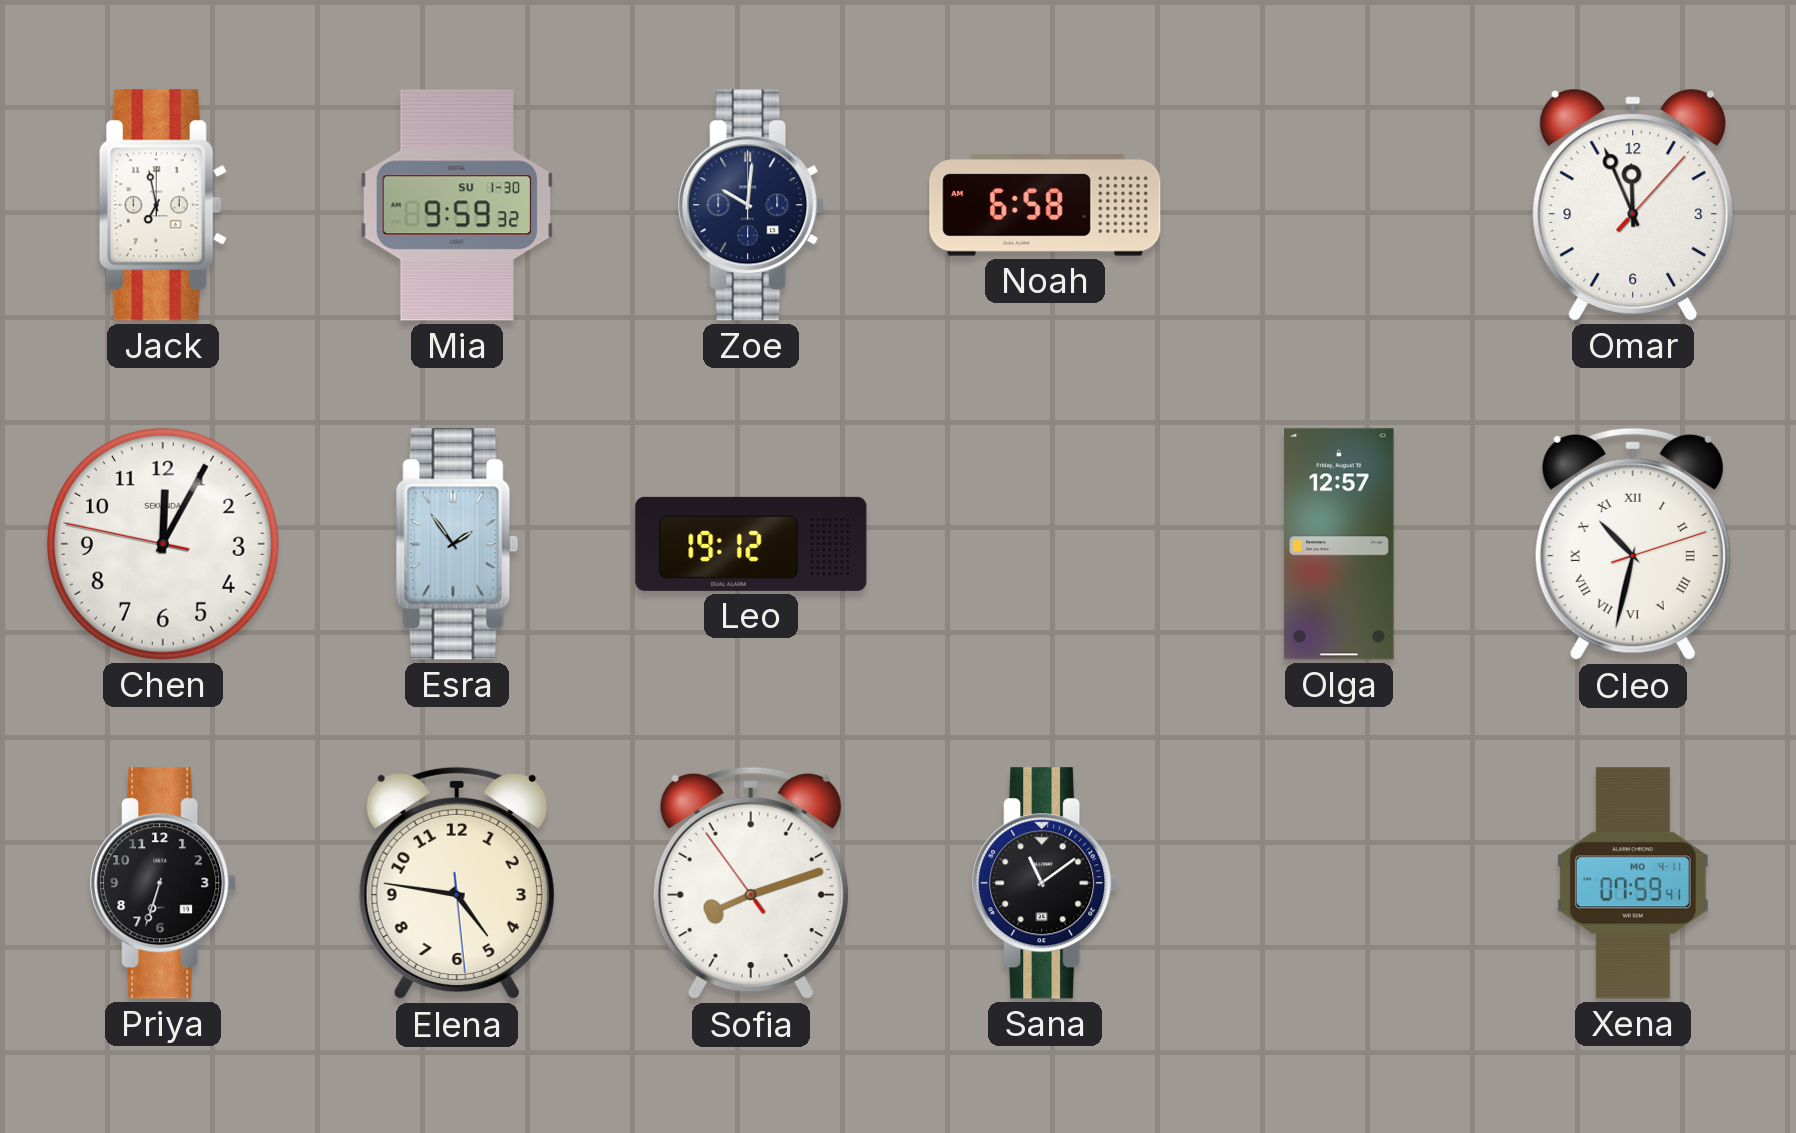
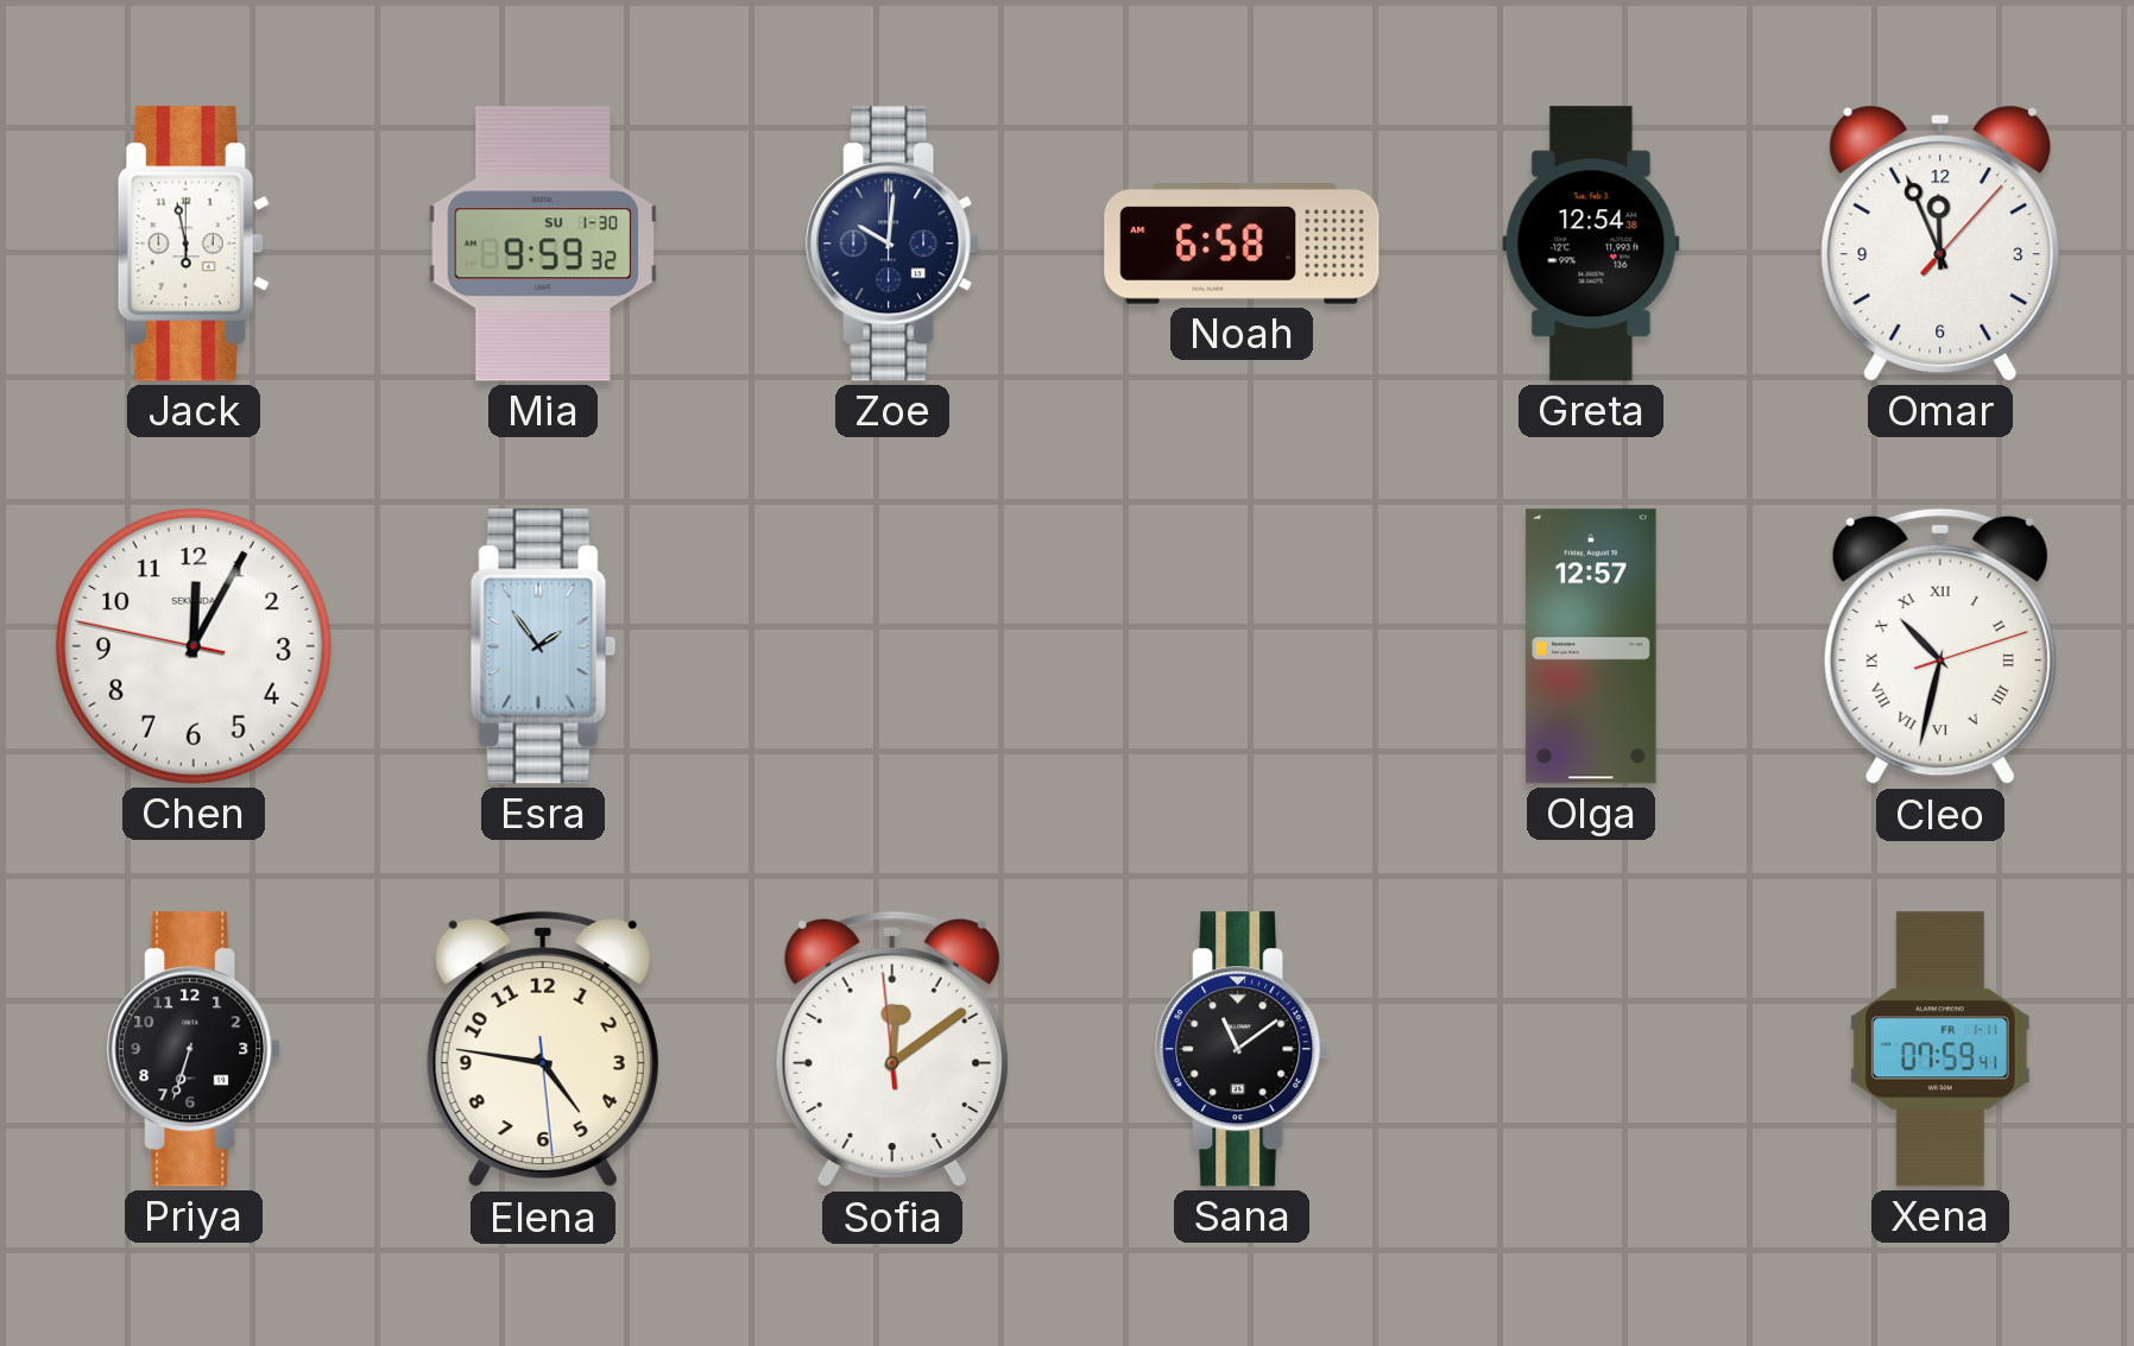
Jack: 6:58 -> 5:58 (194, 244)
Greta: none -> 12:54 (1591, 244)
Leo: 19:12 -> none (751, 544)
Sofia: 8:11 -> 12:08 (892, 1049)
Xena date: MO 4-11 -> FR 1-11 (1940, 1049)
